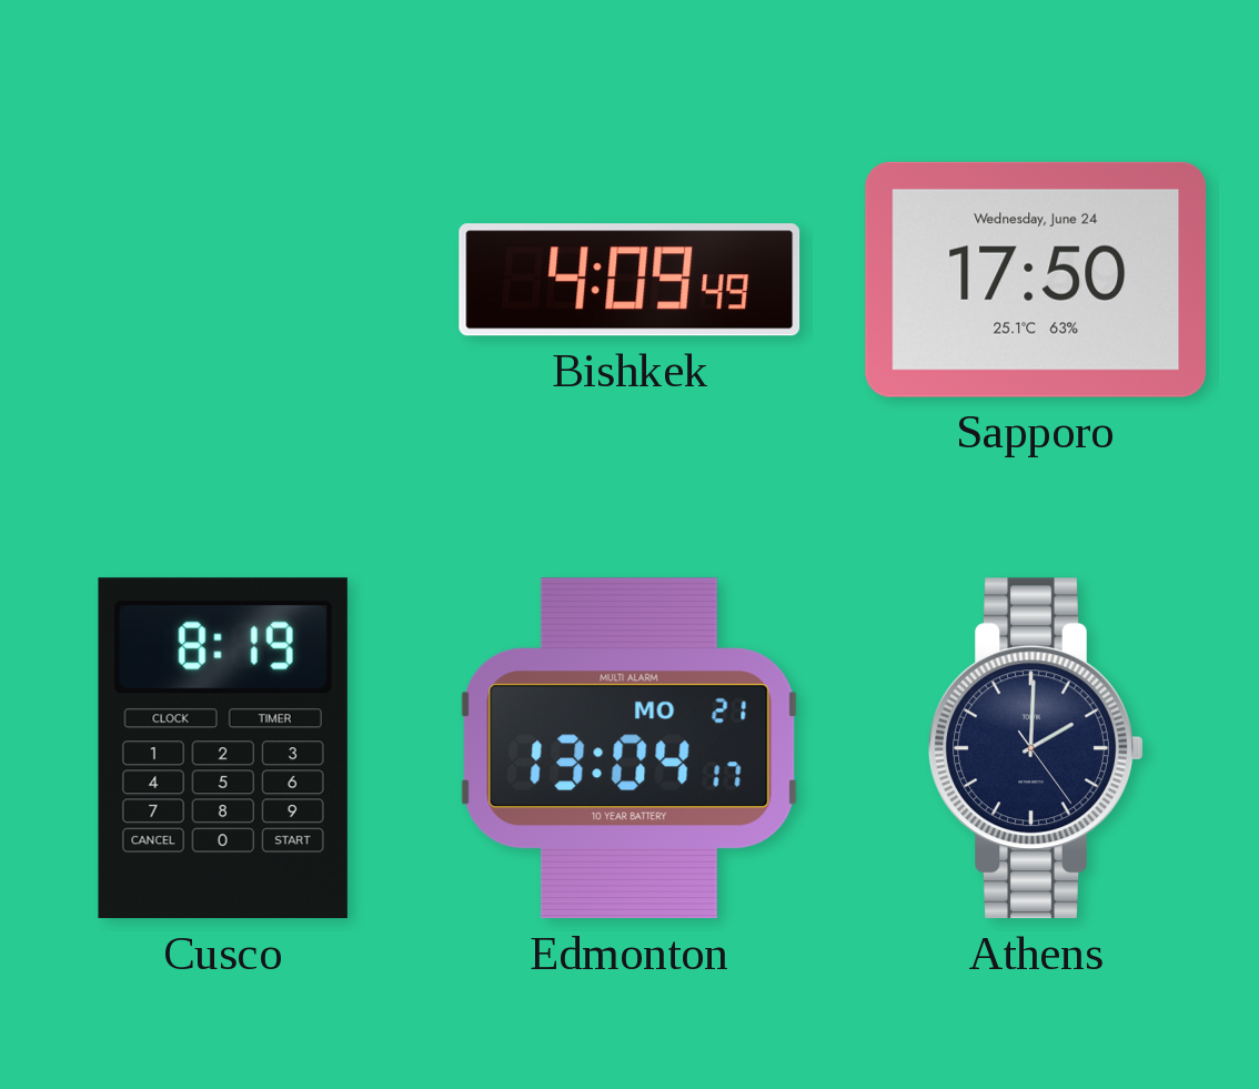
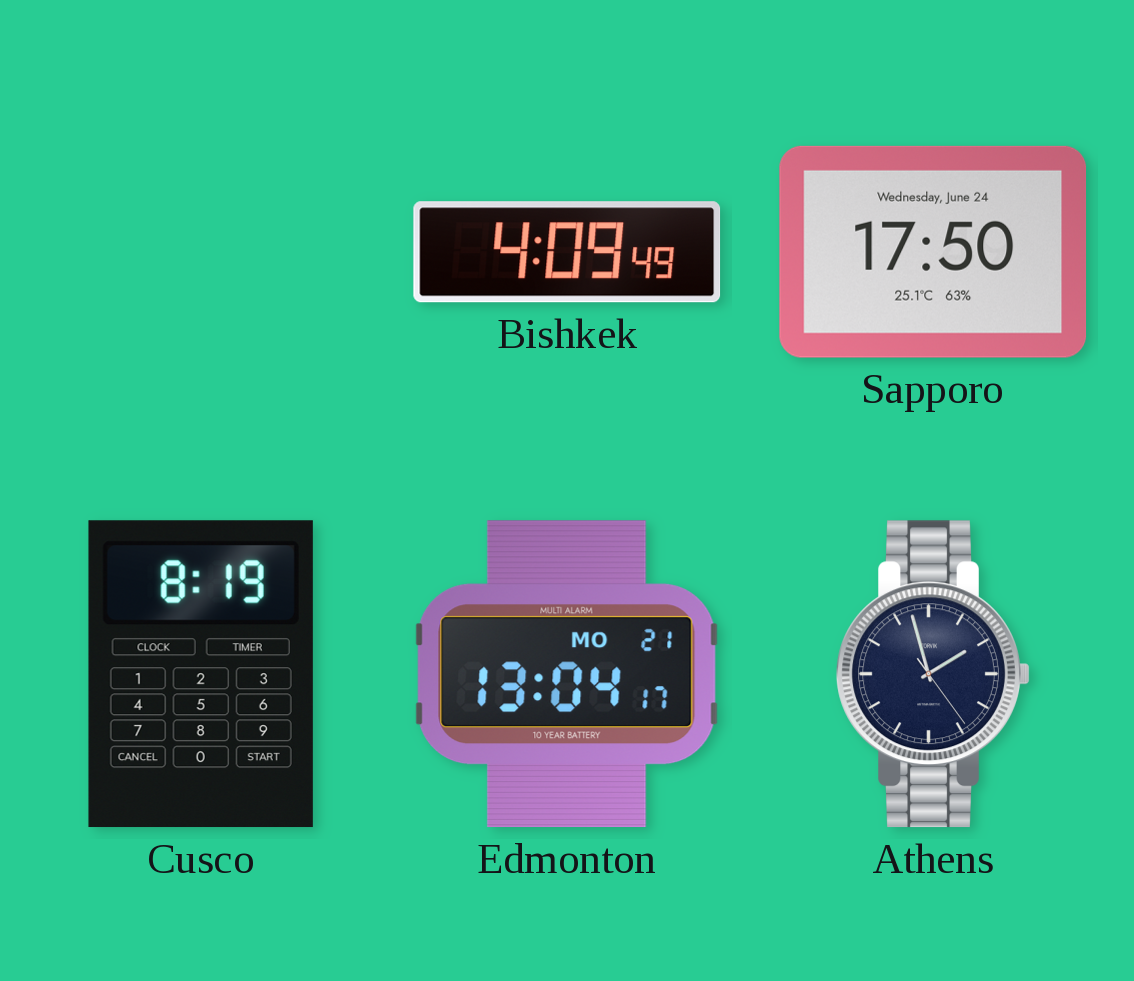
Athens: 2:00 -> 1:57 (933, 674)
